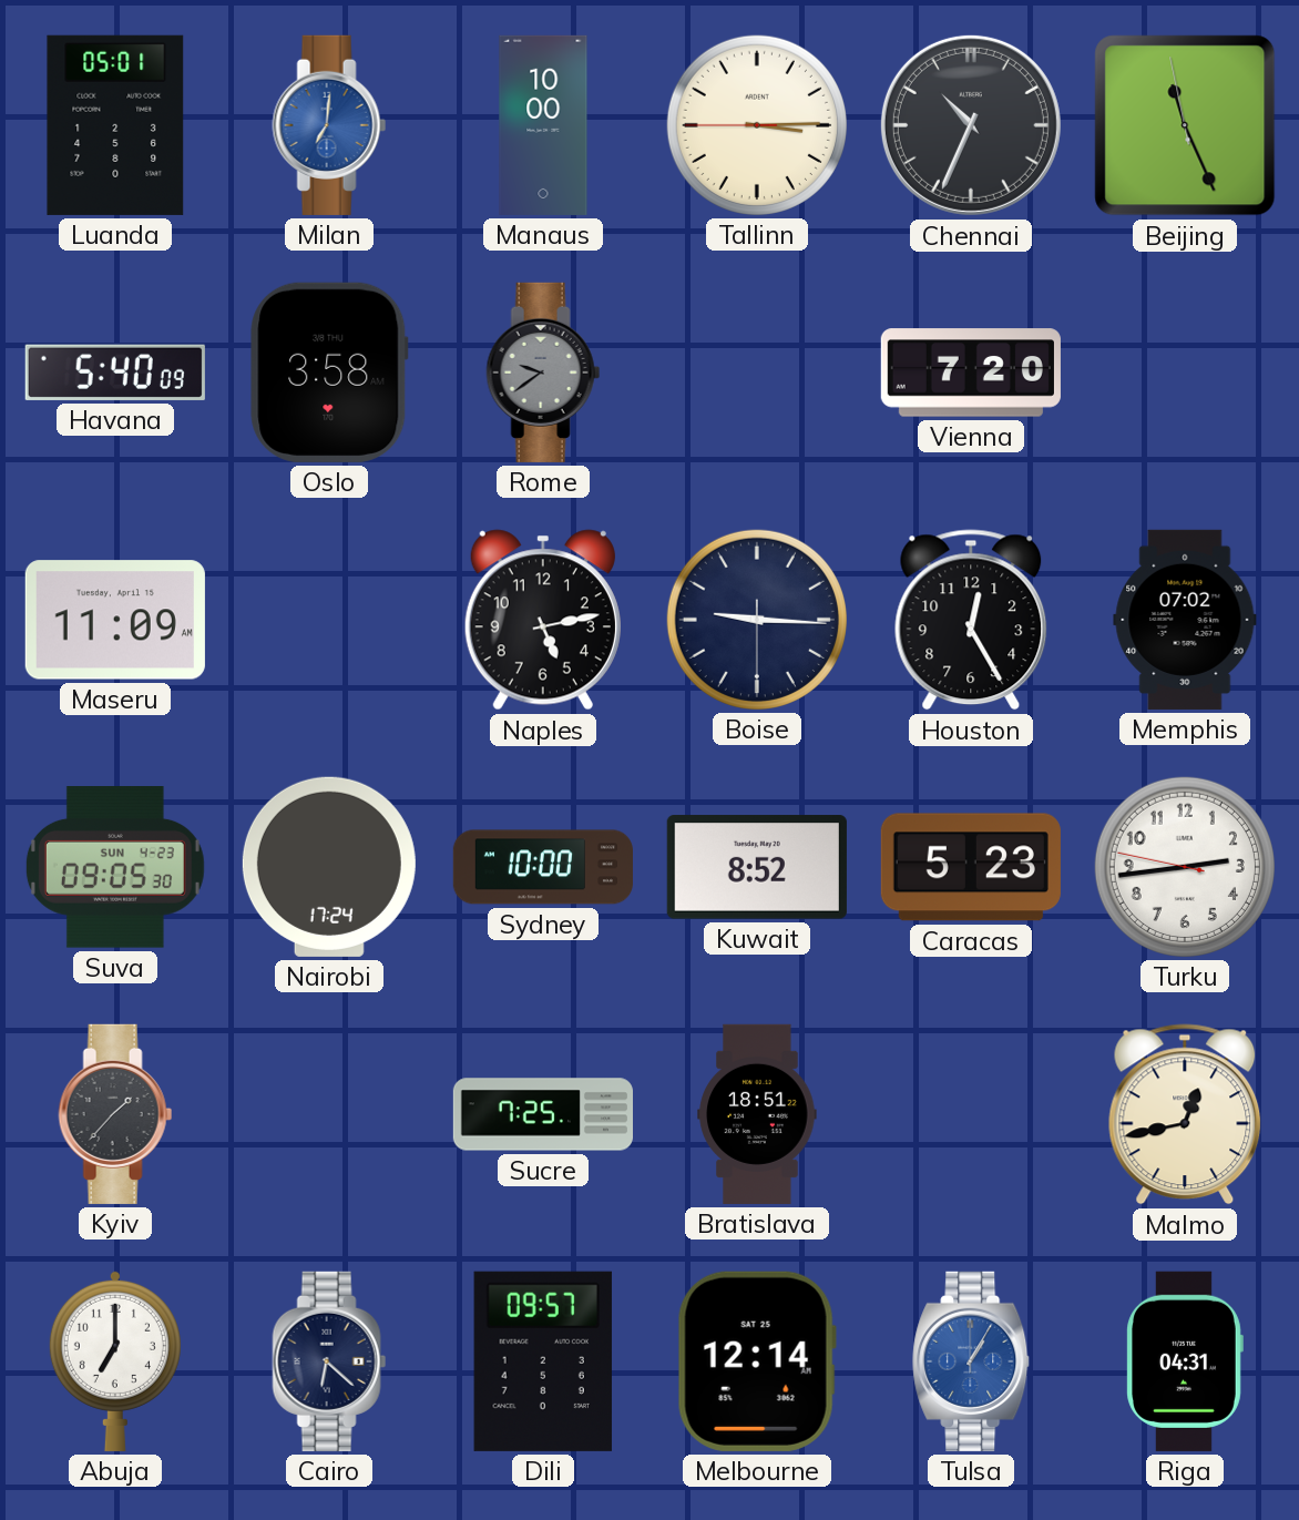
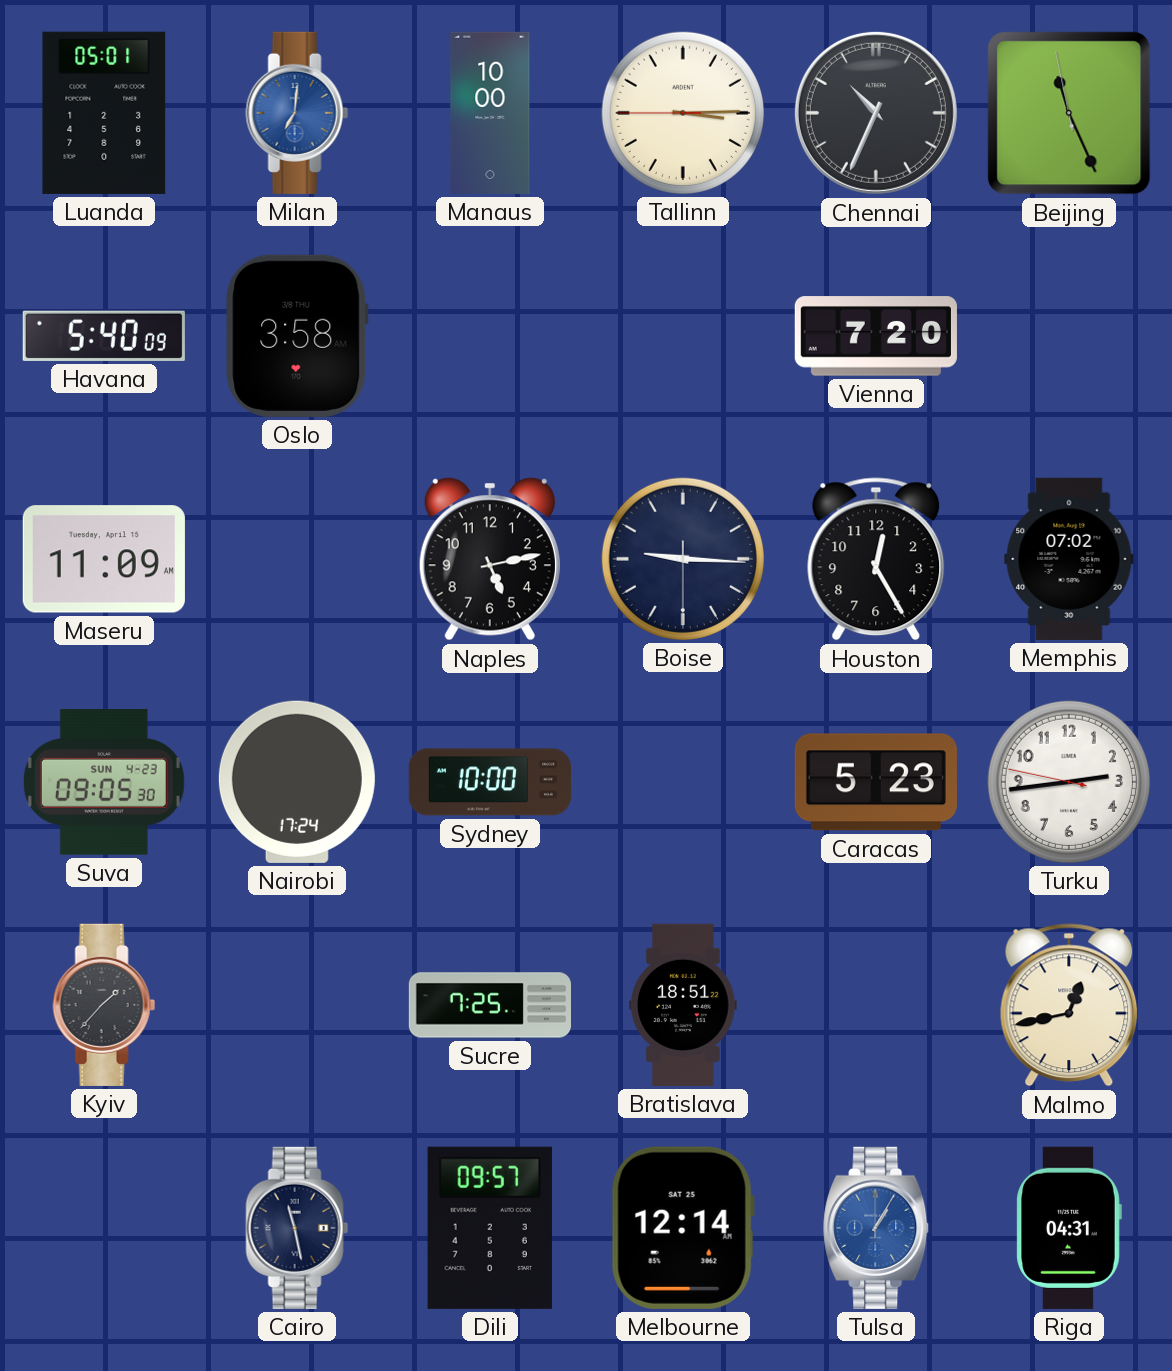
Rome: 9:39 -> none (543, 373)
Kuwait: 8:52 -> none (757, 867)
Abuja: 7:00 -> none (115, 1360)
Cairo: 6:22 -> 11:28 (297, 1228)
